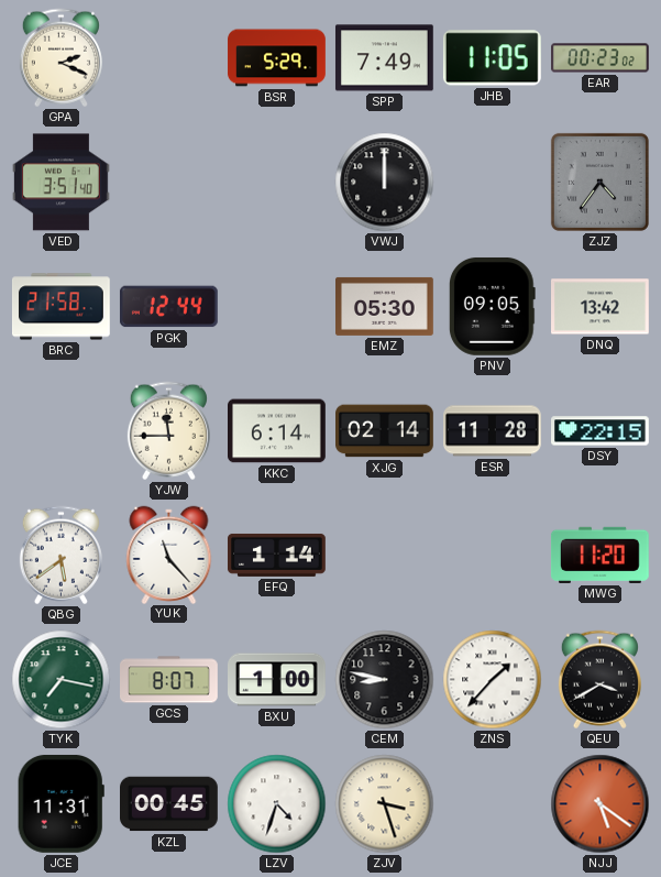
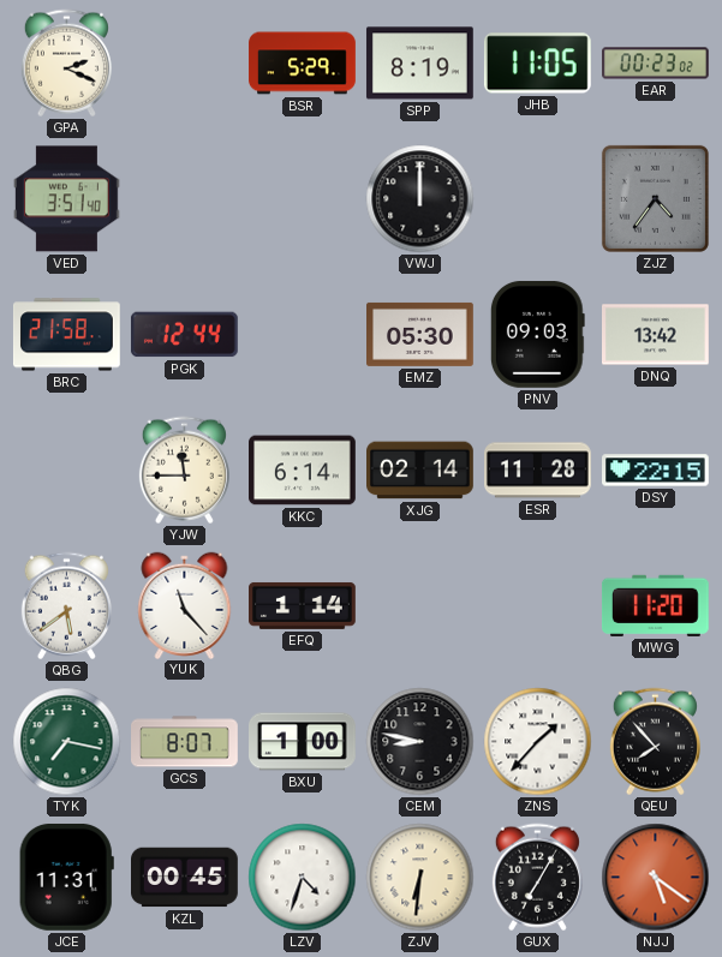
SPP: 7:49 -> 8:19 (419, 64)
PNV: 09:05 -> 09:03 (537, 334)
QEU: 3:40 -> 7:53 (655, 742)
ZJV: 3:27 -> 6:31 (420, 878)
GUX: none -> 7:05 (537, 878)
